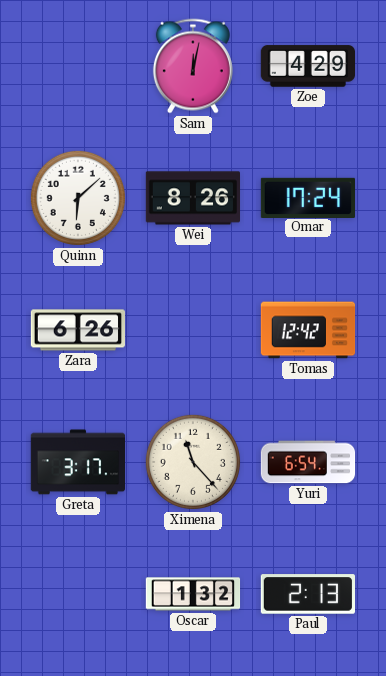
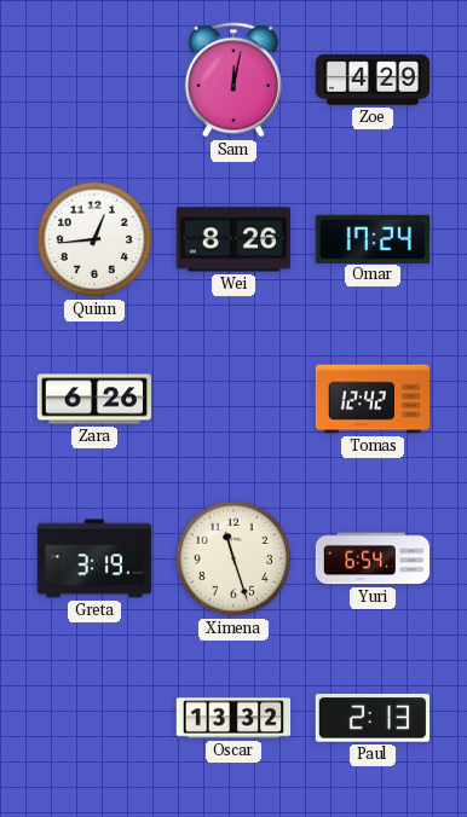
Quinn: 6:08 -> 12:44 (94, 239)
Greta: 3:17 -> 3:19 (93, 558)
Ximena: 11:23 -> 11:27 (234, 558)
Oscar: 1:32 -> 13:32 (234, 718)
